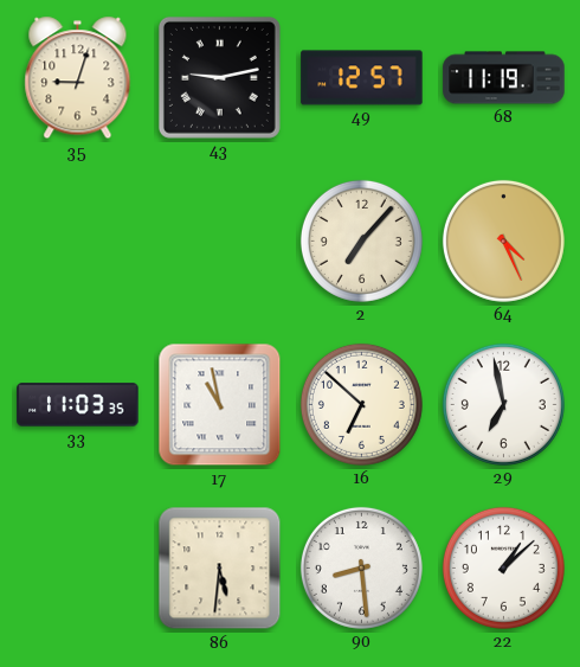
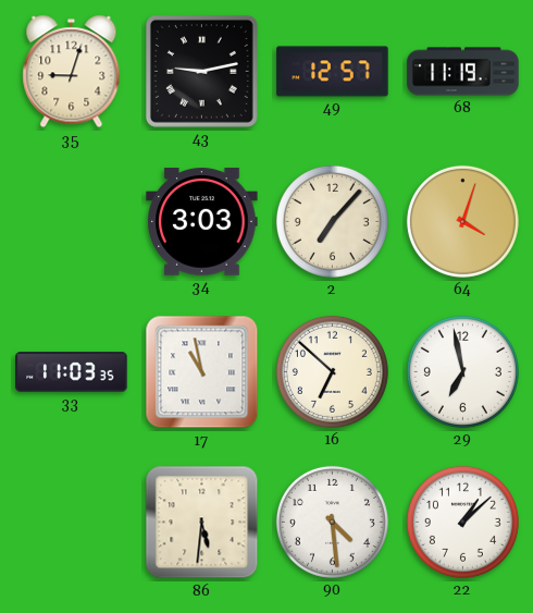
34: none -> 3:03 (202, 222)
64: 4:26 -> 4:03 (462, 221)
90: 8:29 -> 4:29 (332, 522)
